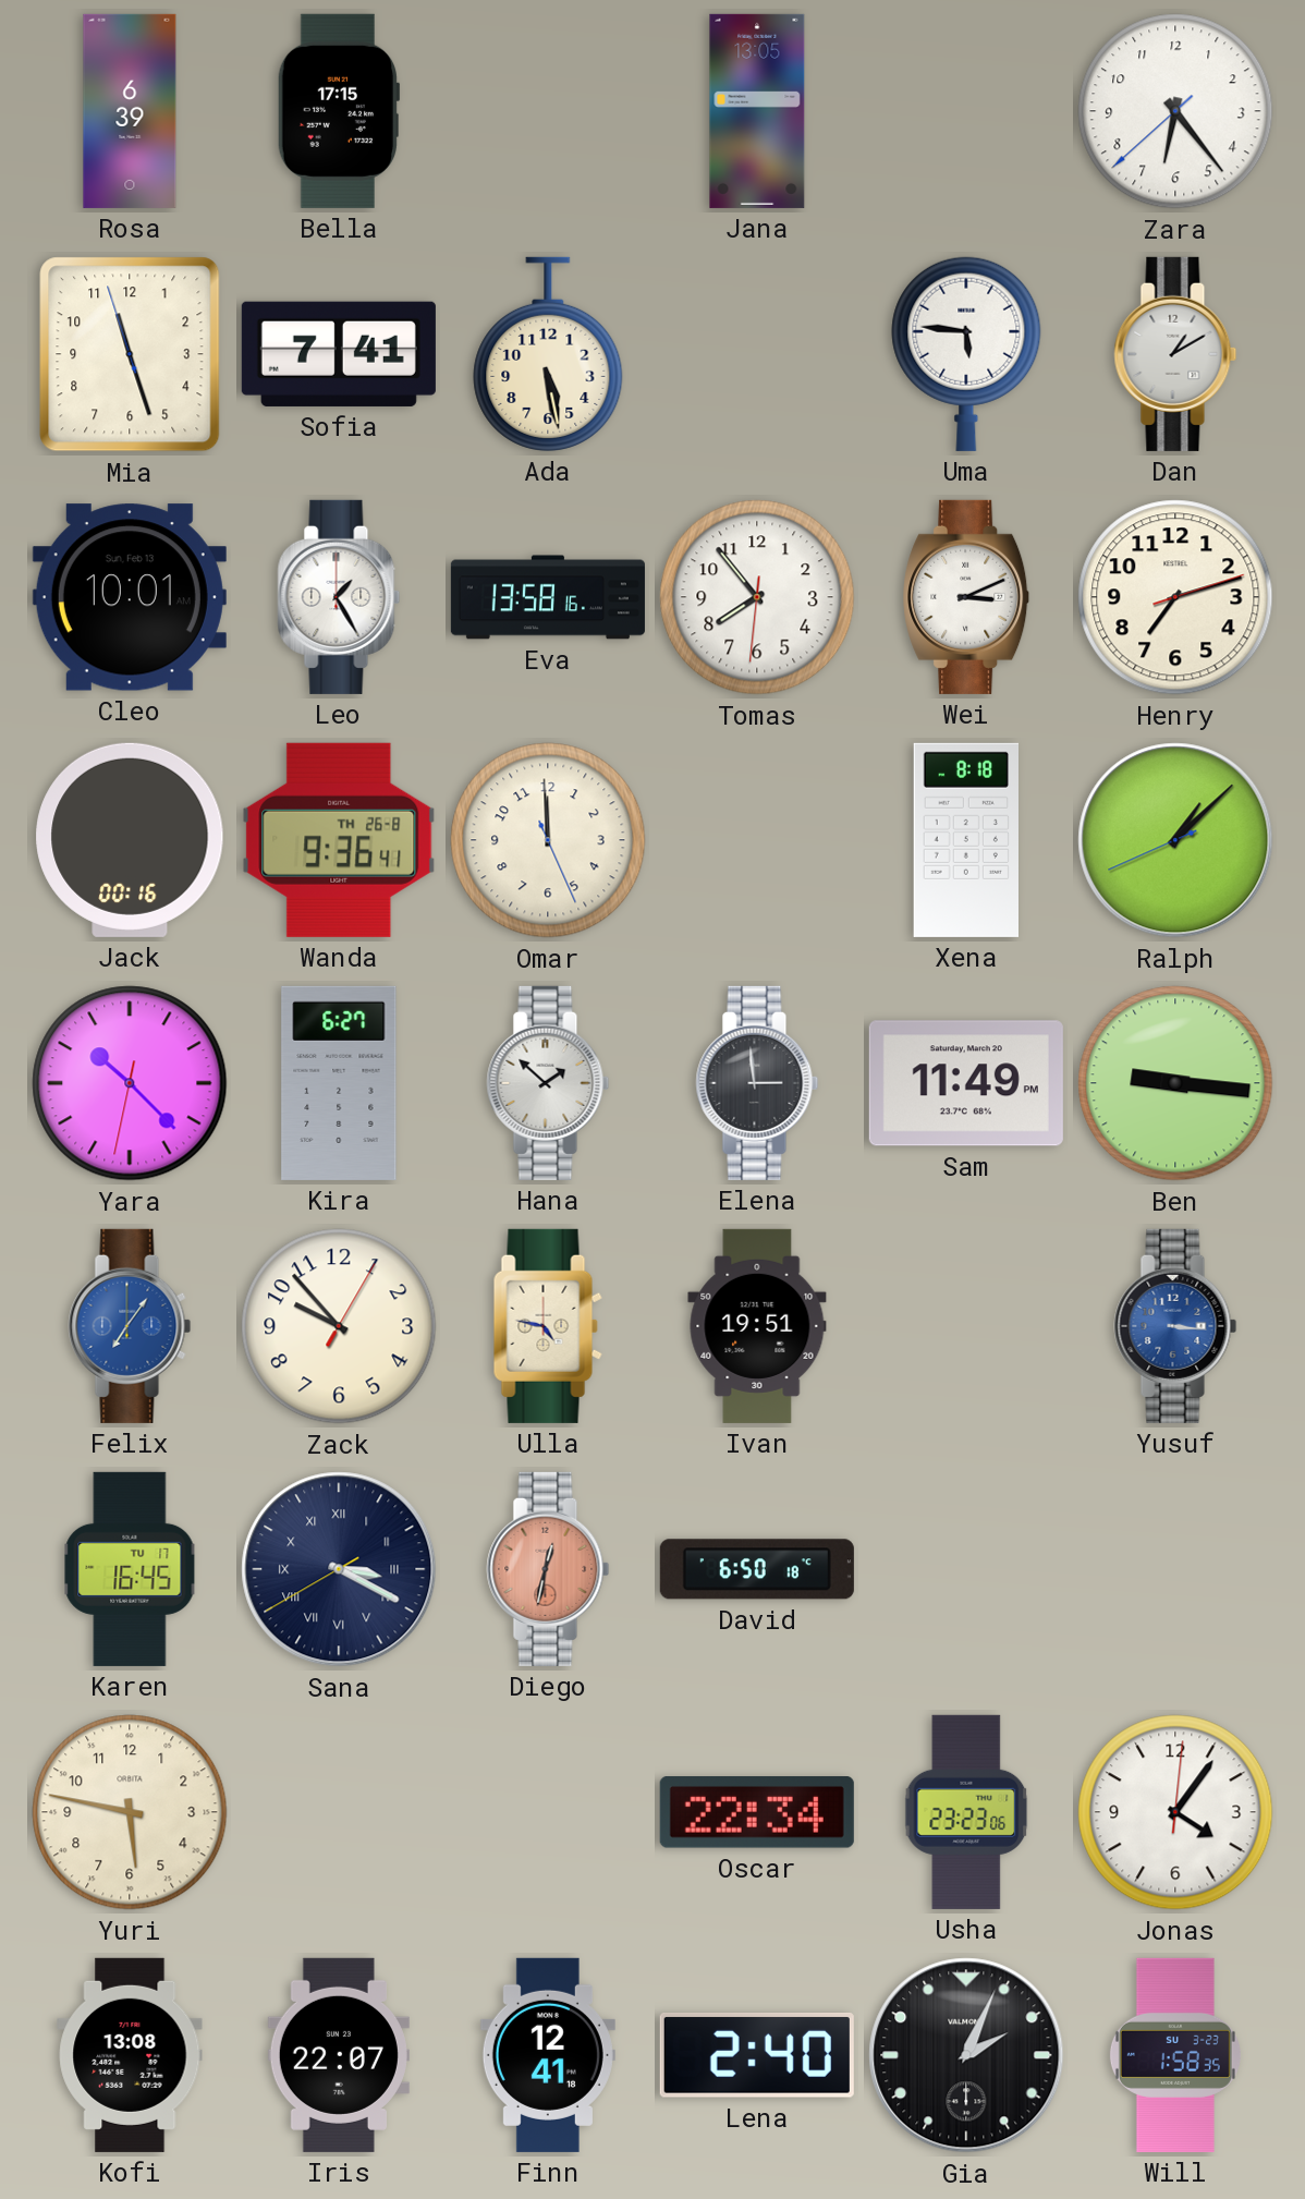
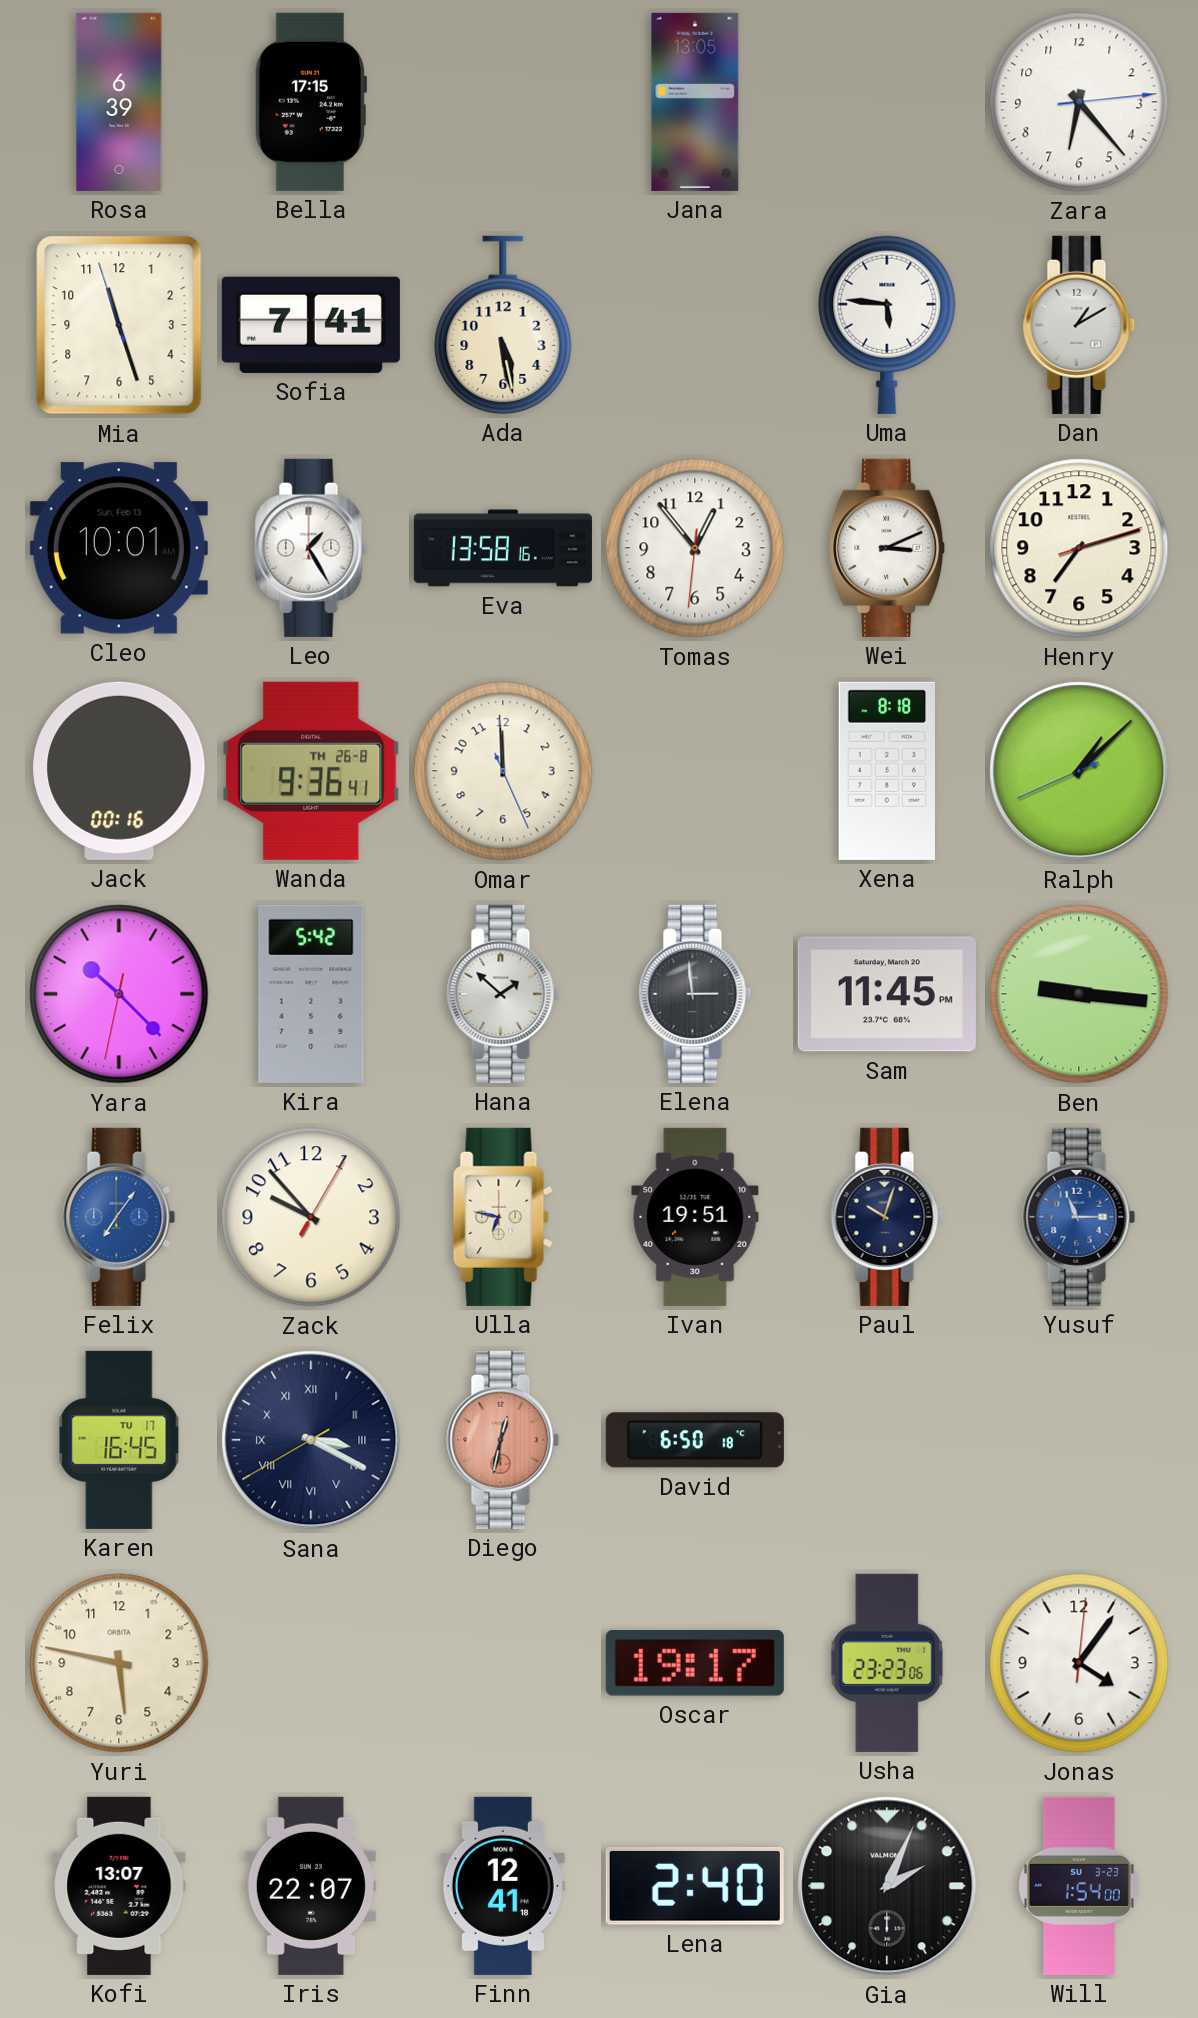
Zara: 6:23:38 -> 6:23:14 (1079, 102)
Tomas: 7:53 -> 12:53 (695, 548)
Kira: 6:27 -> 5:42 (311, 994)
Sam: 11:49 -> 11:45 (887, 994)
Ulla: 4:47 -> 6:47 (503, 1217)
Paul: none -> 10:03 (887, 1217)
Yusuf: 3:16 -> 11:15 (1079, 1217)
Oscar: 22:34 -> 19:17 (695, 1664)
Kofi: 13:08 -> 13:07 (119, 1886)
Will: 1:58 -> 1:54 (1079, 1886)
